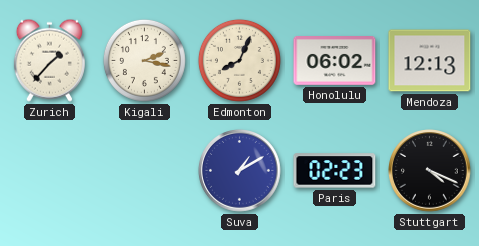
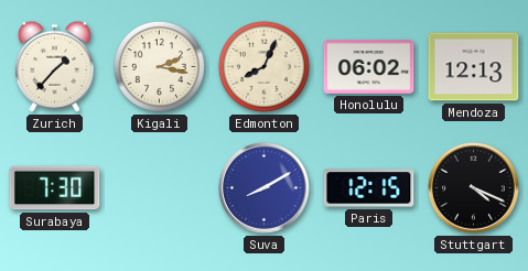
Surabaya: none -> 7:30 (55, 188)
Suva: 1:10 -> 8:10 (265, 188)
Paris: 02:23 -> 12:15 (369, 188)
